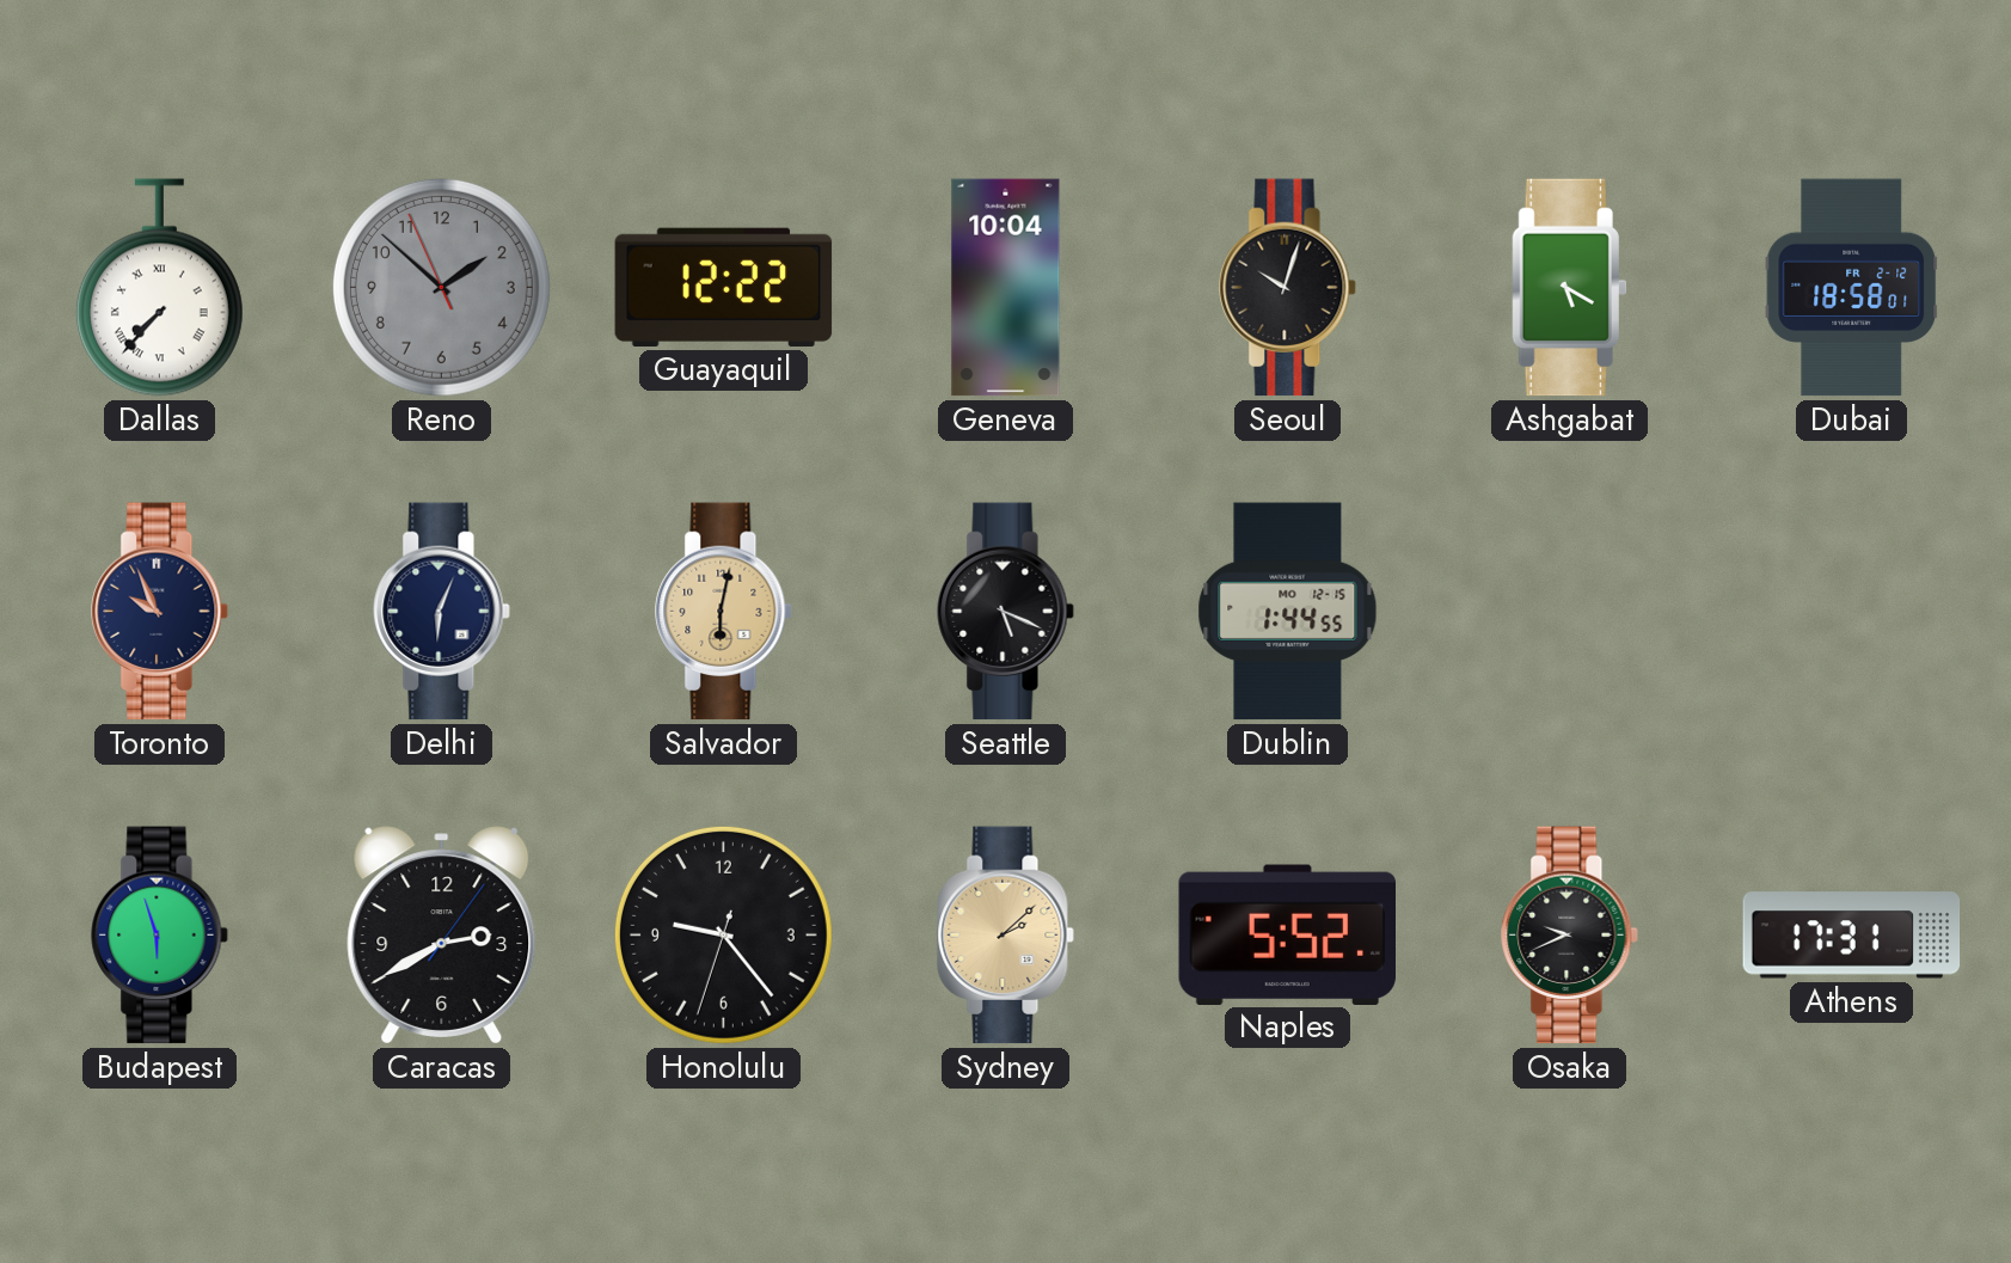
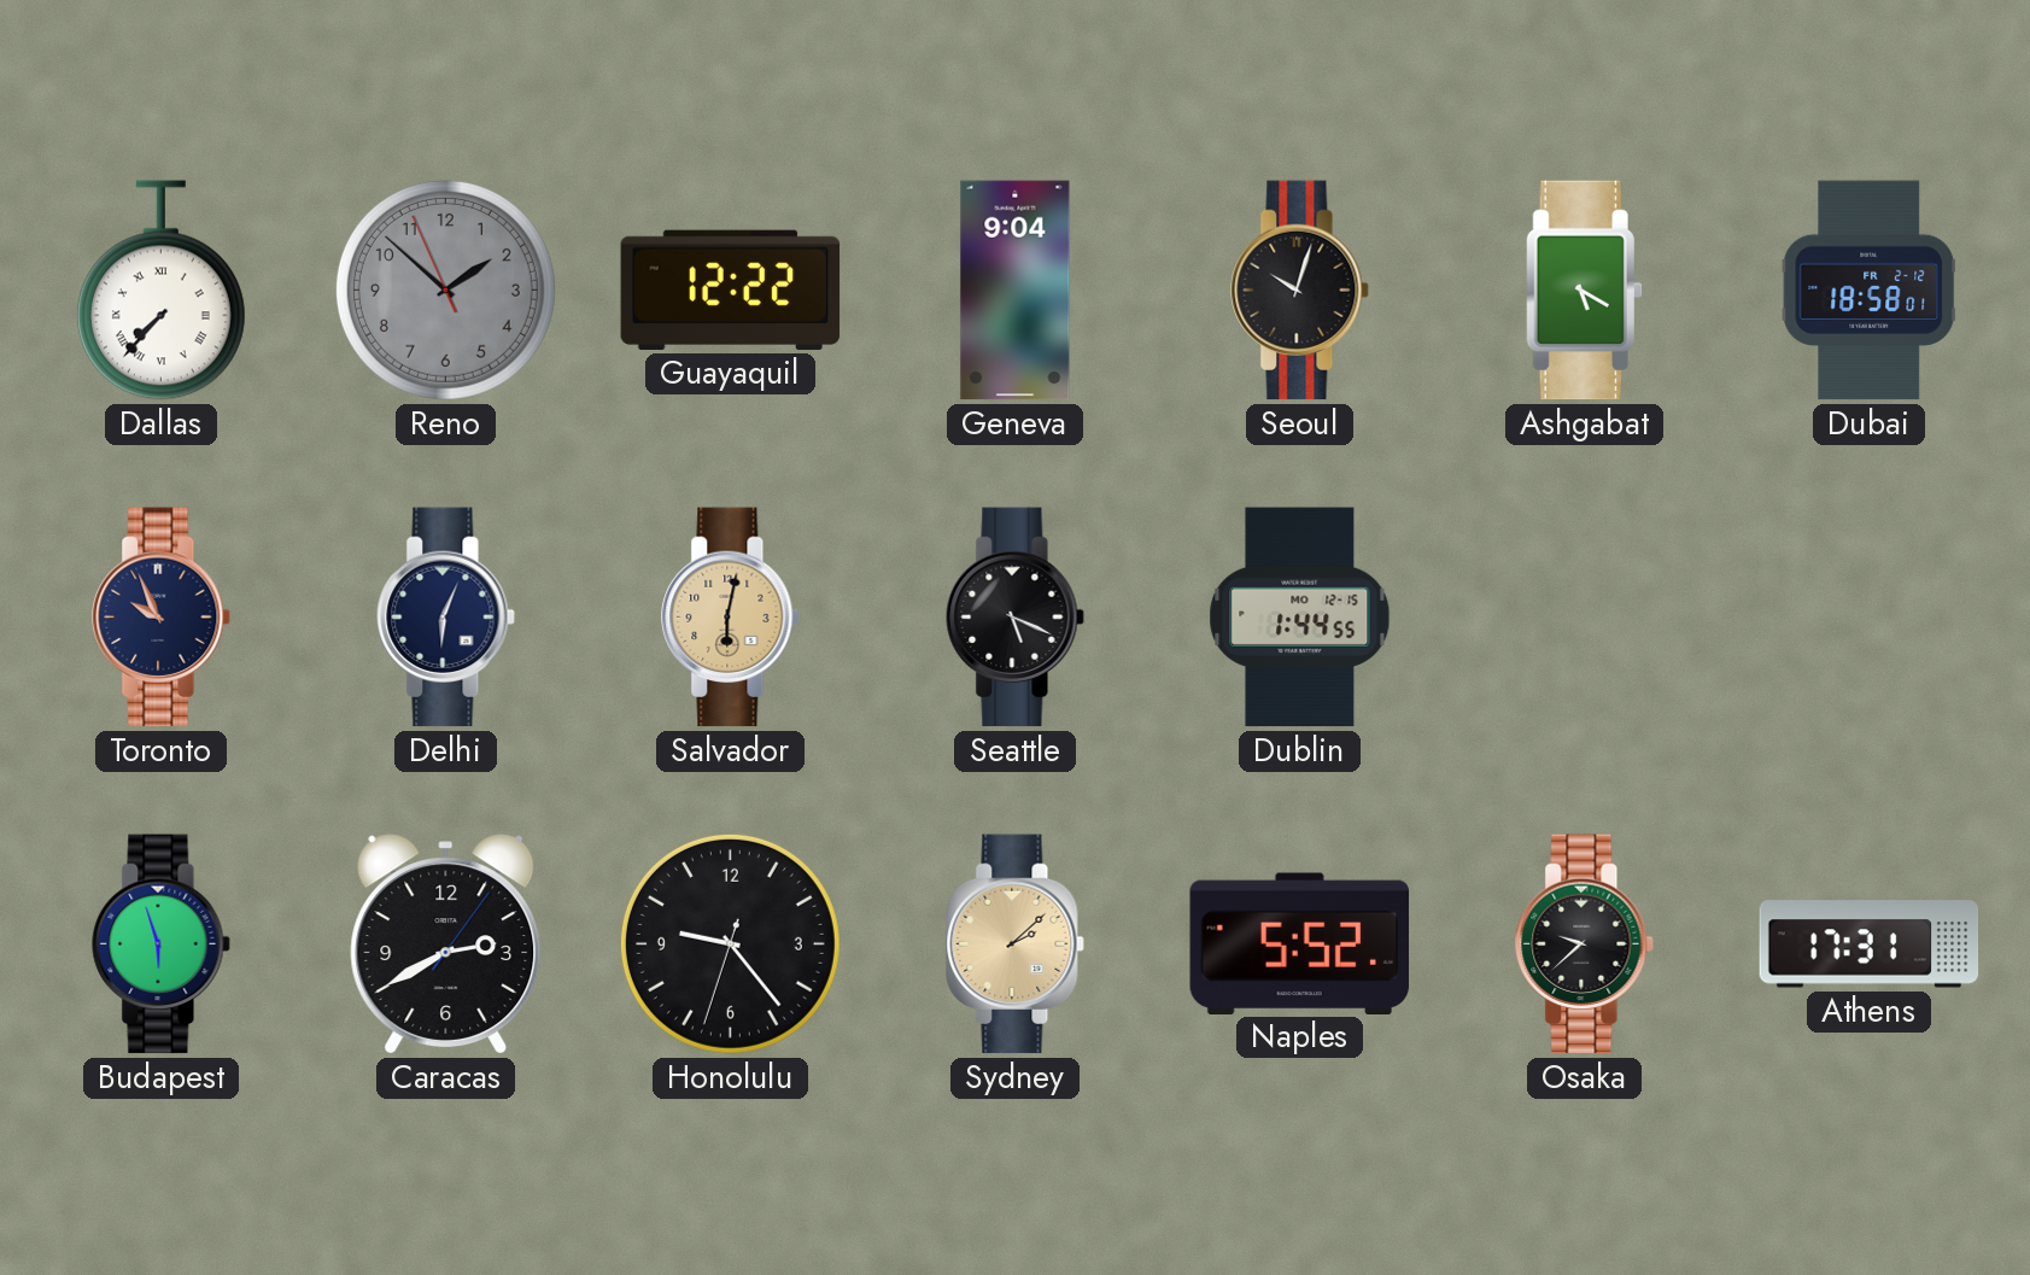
Geneva: 10:04 -> 9:04 (1016, 291)
Osaka: 9:41 -> 9:38 (1585, 944)
